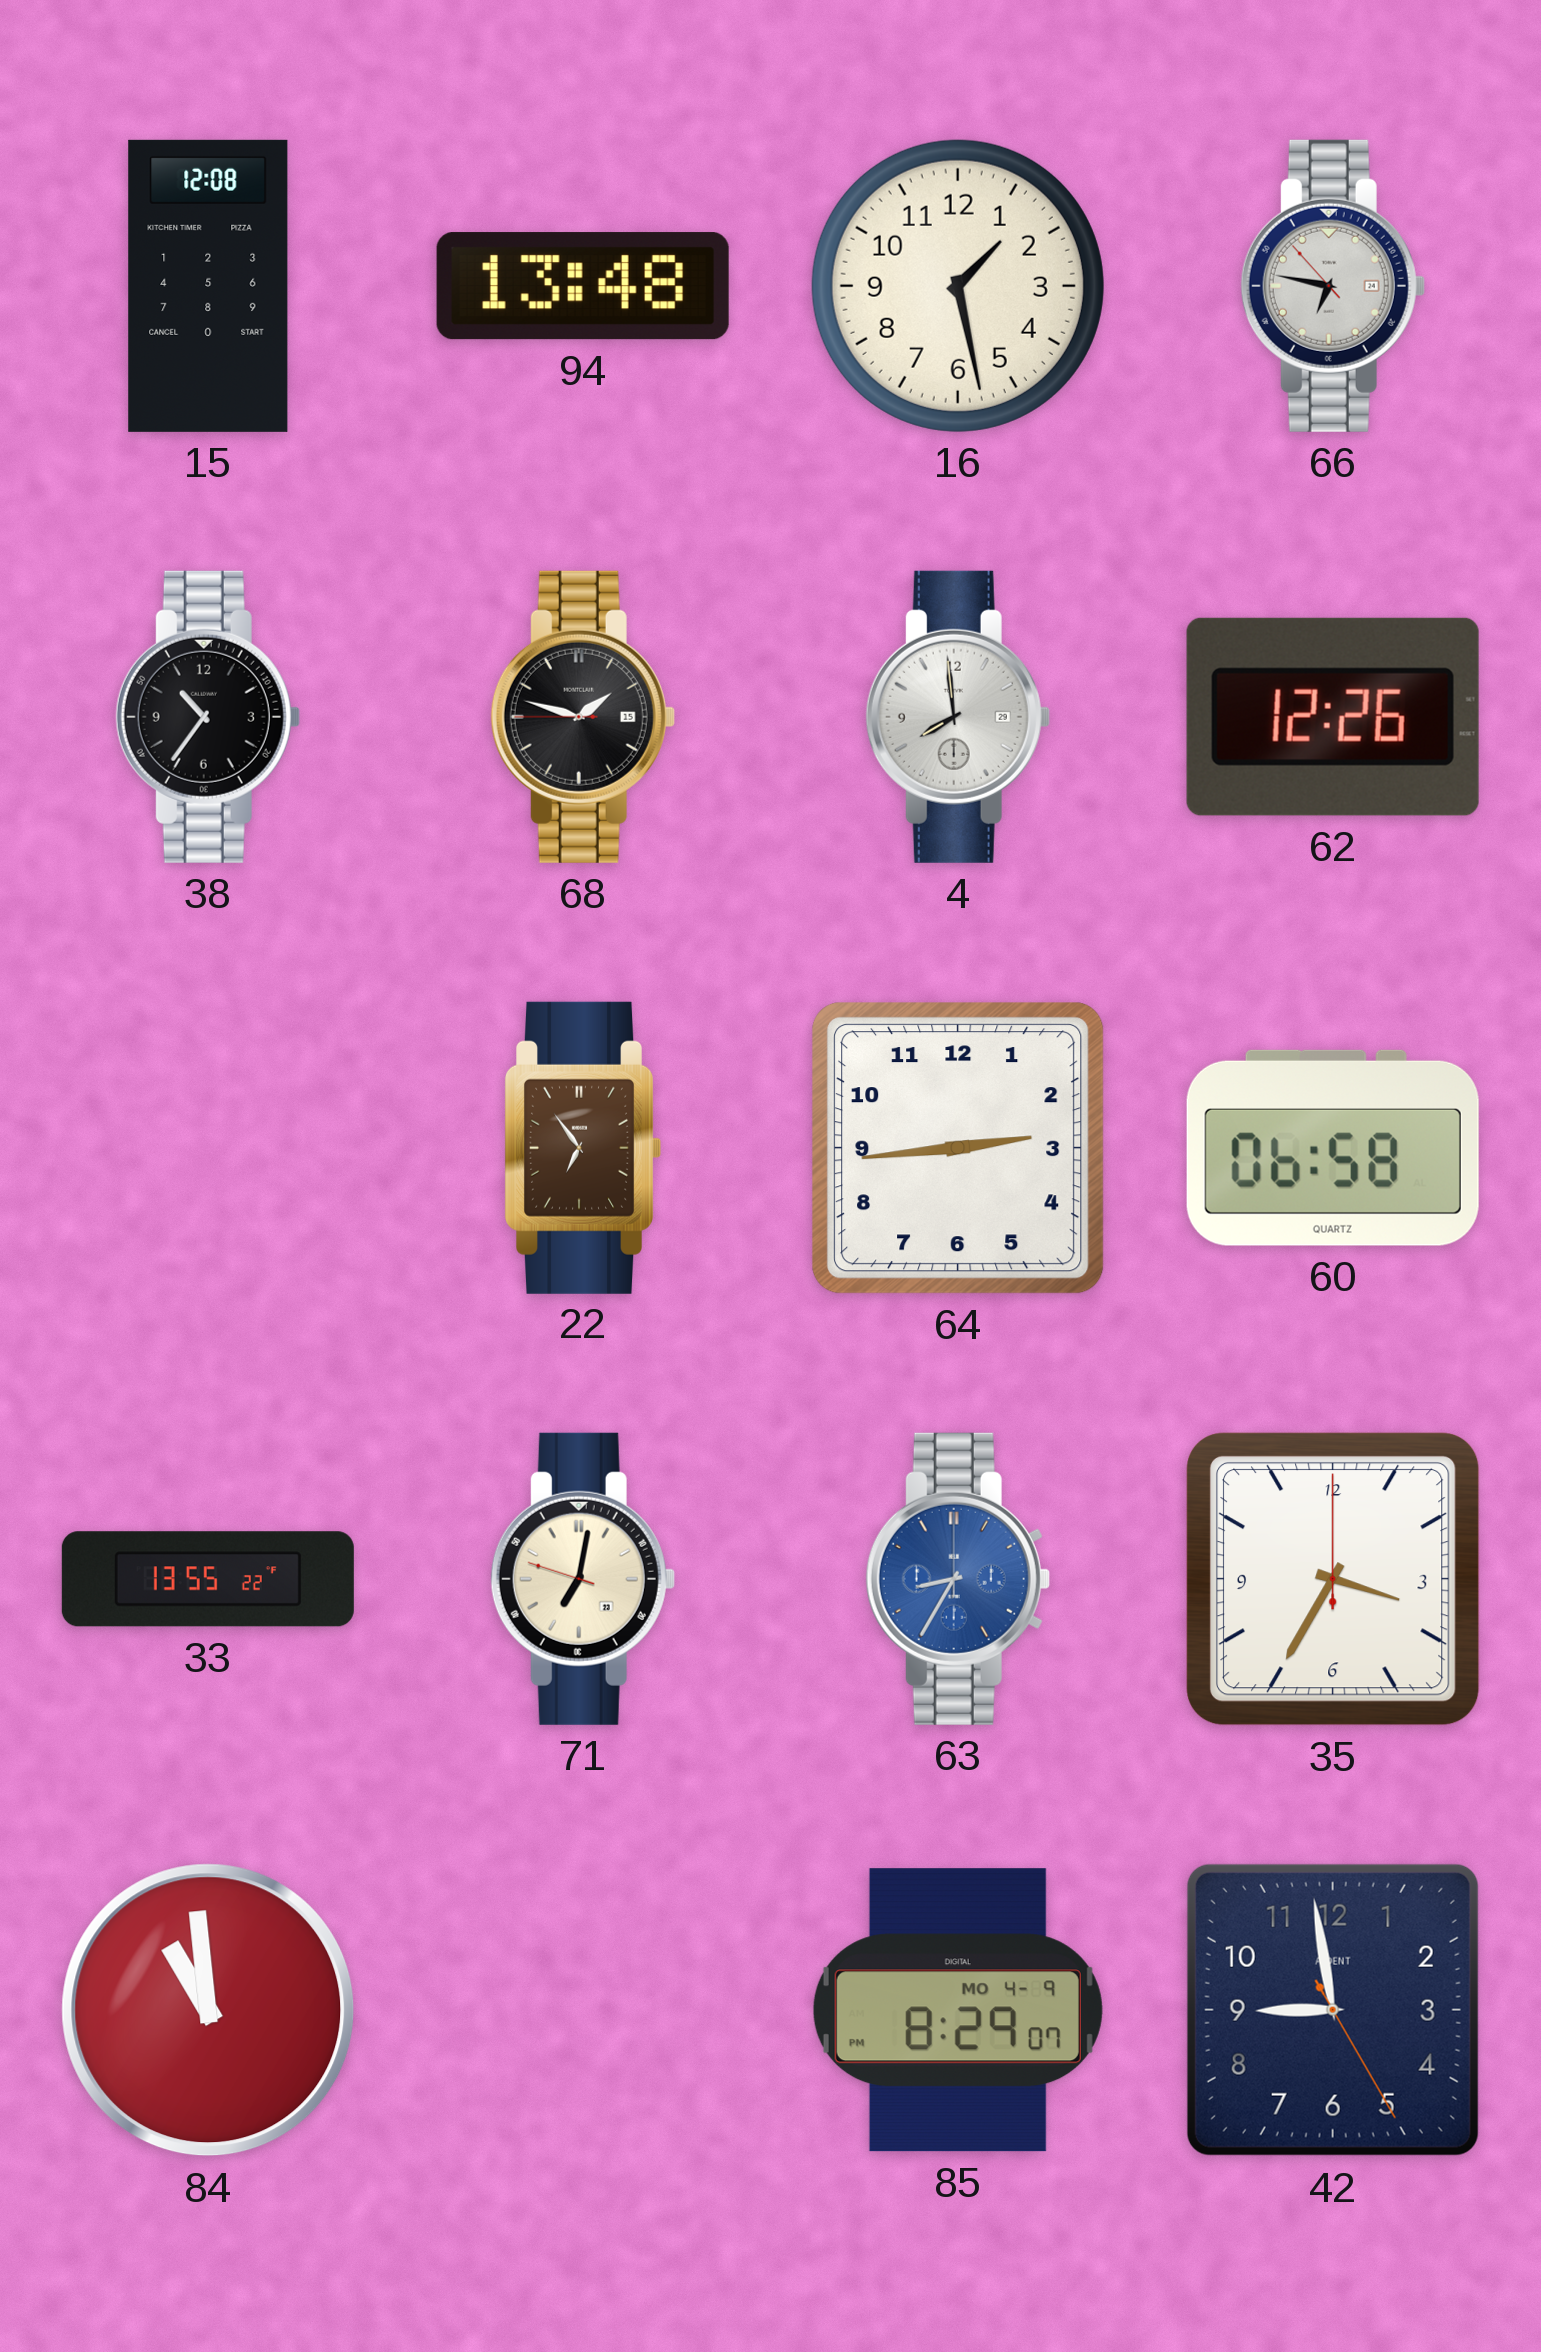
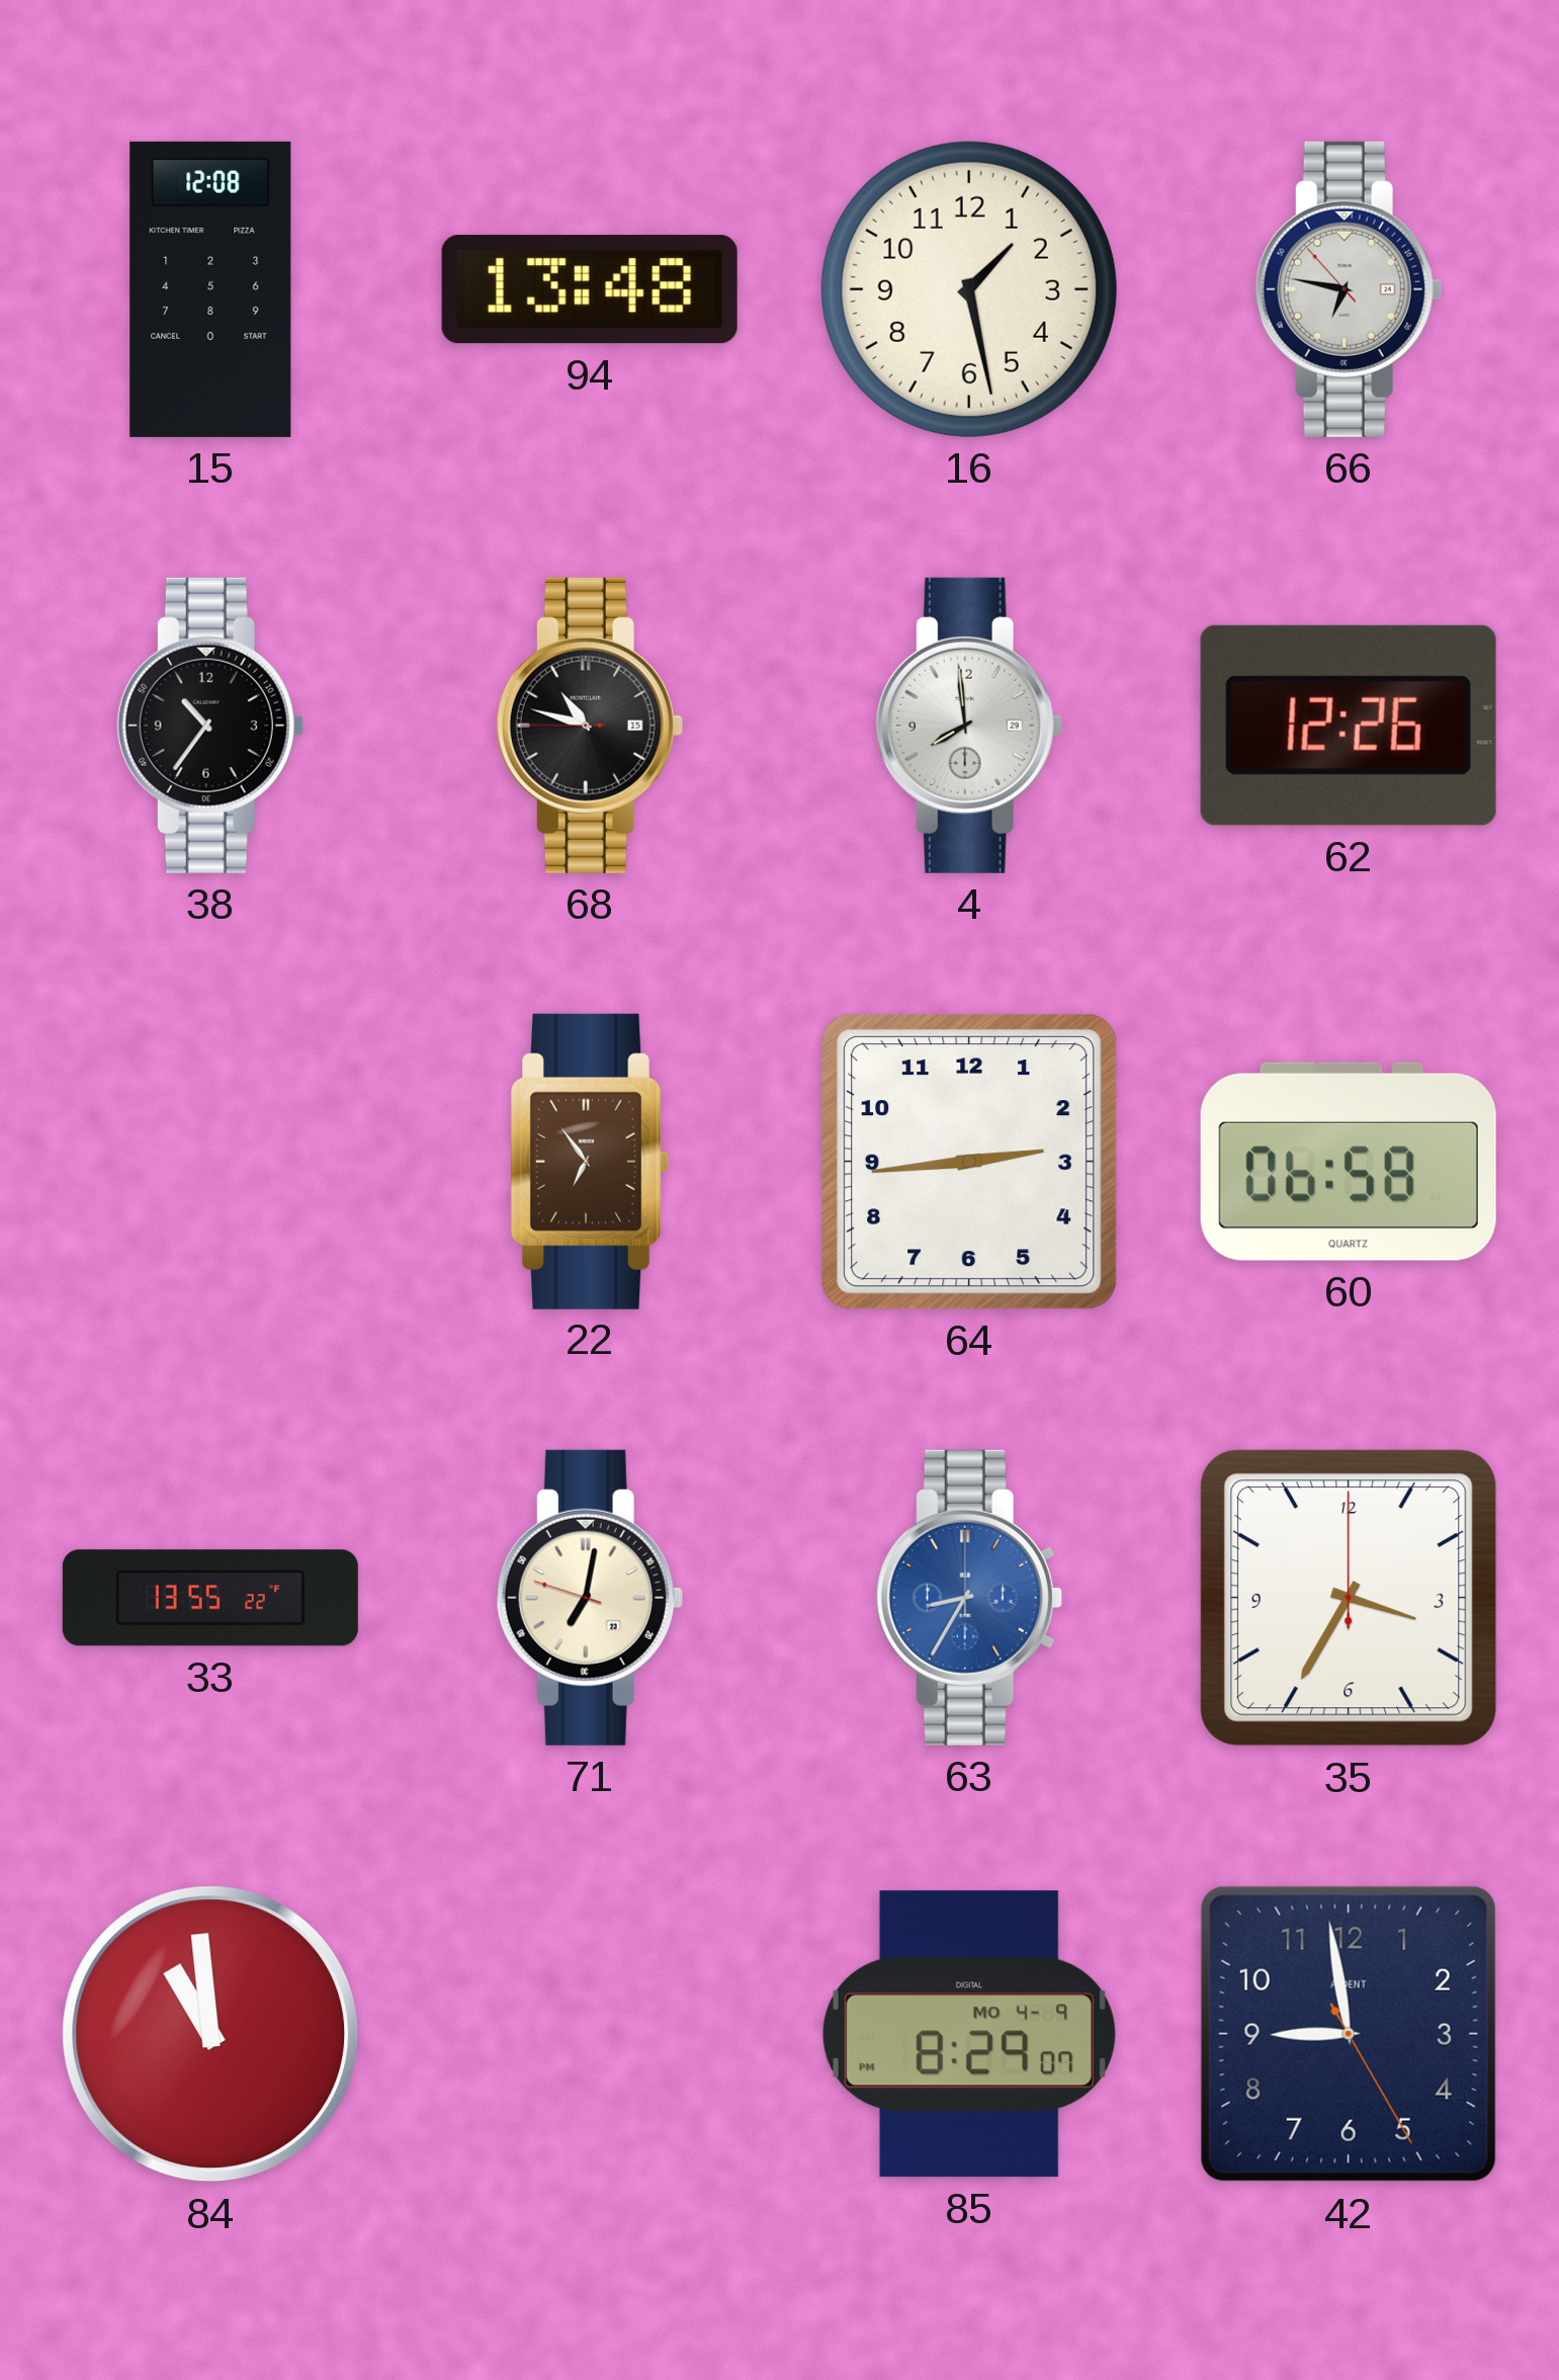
68: 1:47 -> 10:47 (590, 726)
